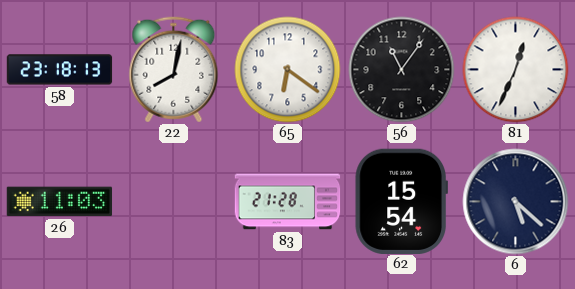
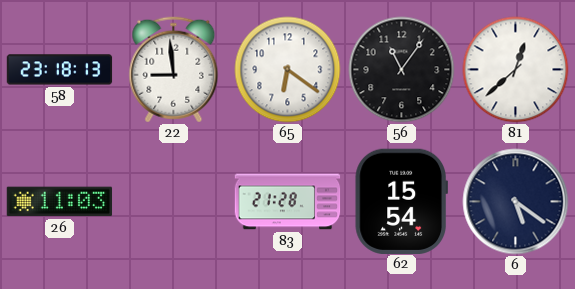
22: 8:02 -> 8:59 (174, 70)
81: 12:34 -> 12:38 (516, 70)
6: 5:22 -> 5:21 (516, 202)
